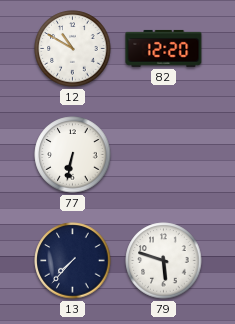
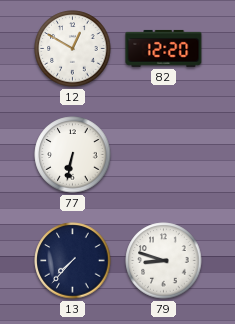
12: 10:50 -> 12:50 (73, 49)
79: 5:48 -> 8:48 (164, 261)
